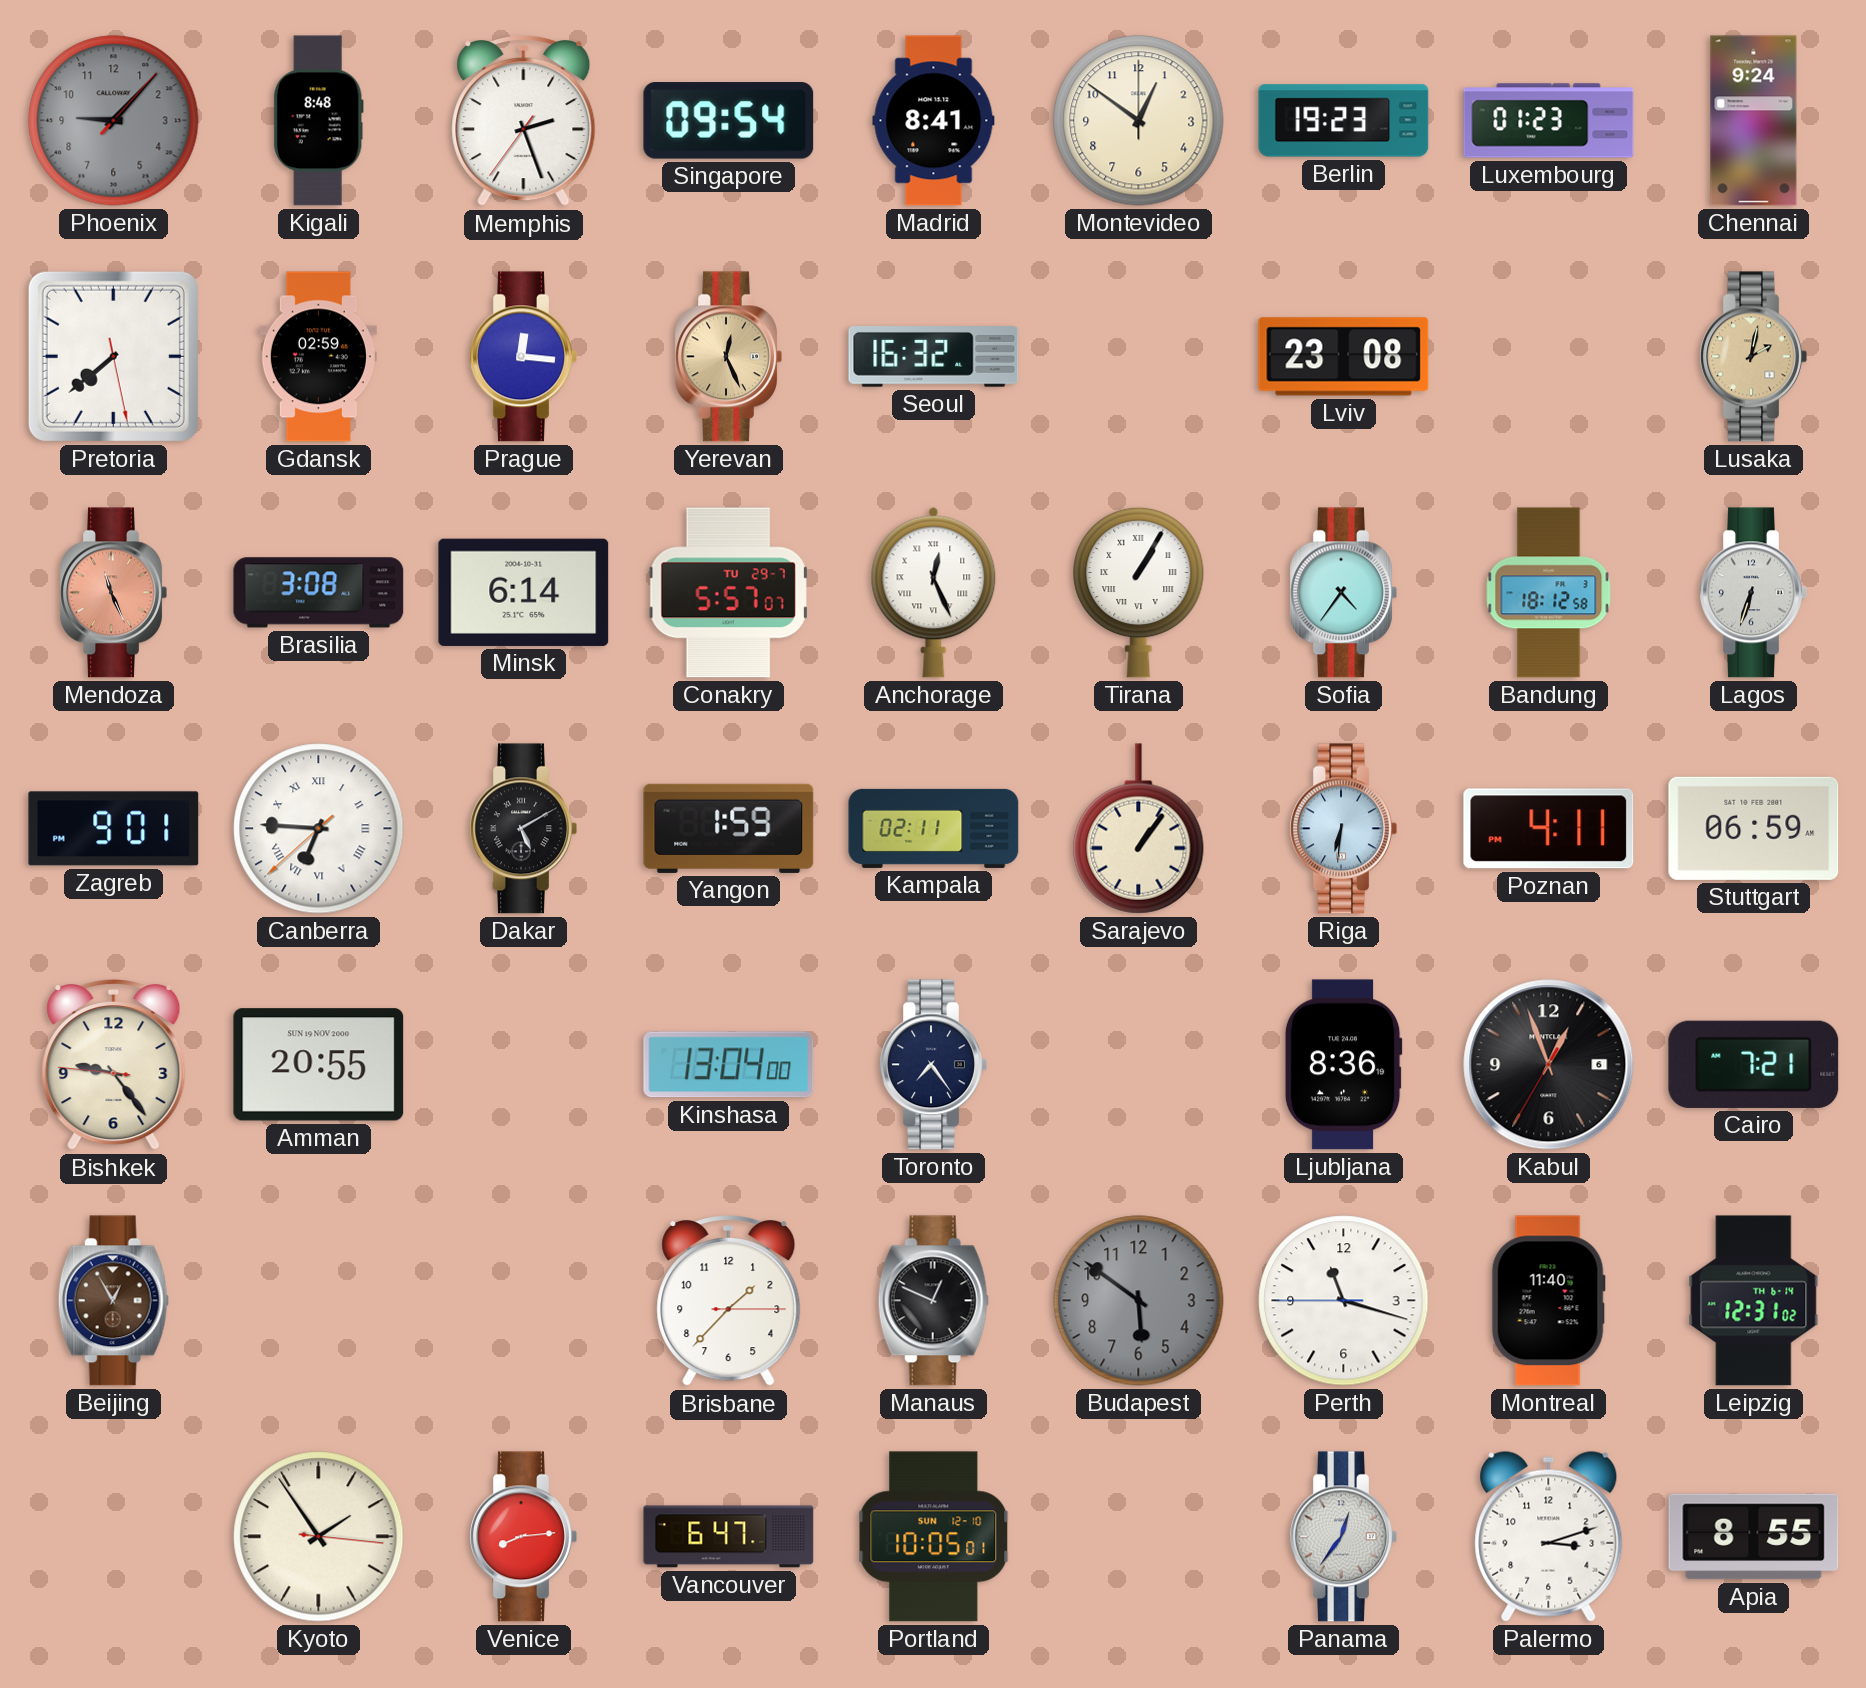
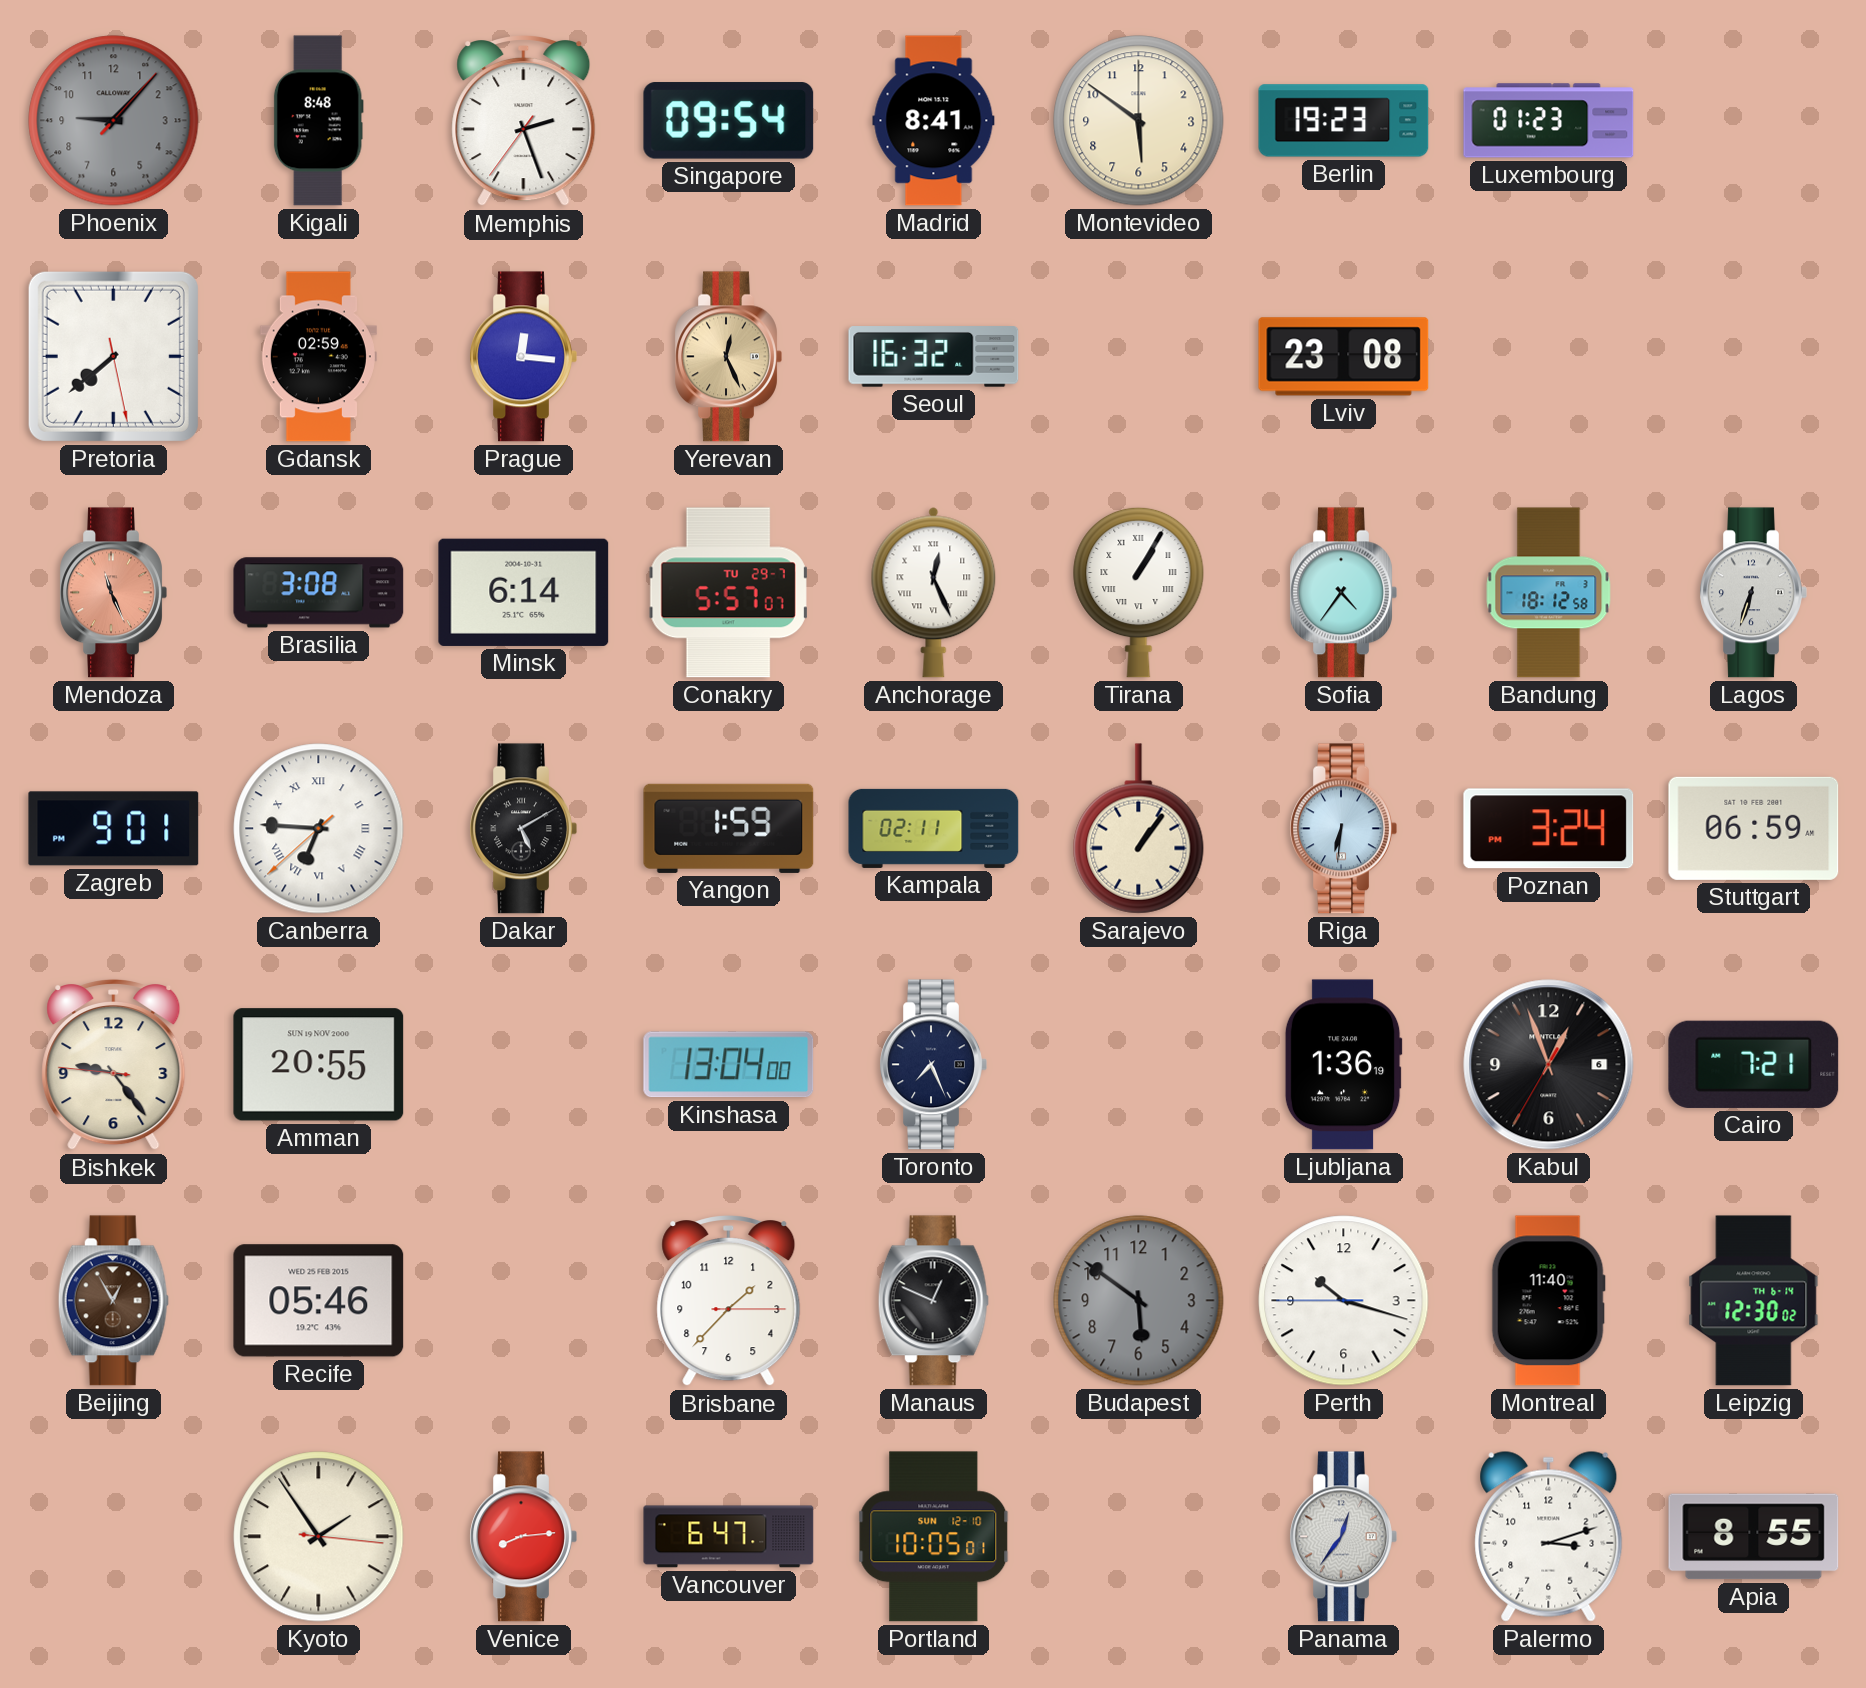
Montevideo: 12:51 -> 5:51 (1139, 121)
Chennai: 9:24 -> none (1754, 121)
Lusaka: 2:02 -> none (1753, 357)
Poznan: 4:11 -> 3:24 (1549, 829)
Toronto: 7:24 -> 7:26 (933, 1065)
Ljubljana: 8:36 -> 1:36 (1343, 1065)
Recife: none -> 05:46 (319, 1301)
Perth: 11:17 -> 10:17 (1344, 1301)
Leipzig: 12:31 -> 12:30 (1754, 1301)
